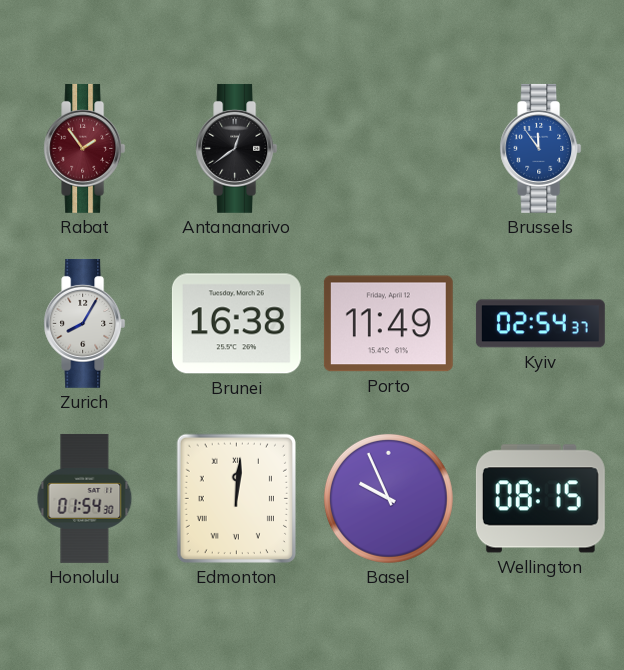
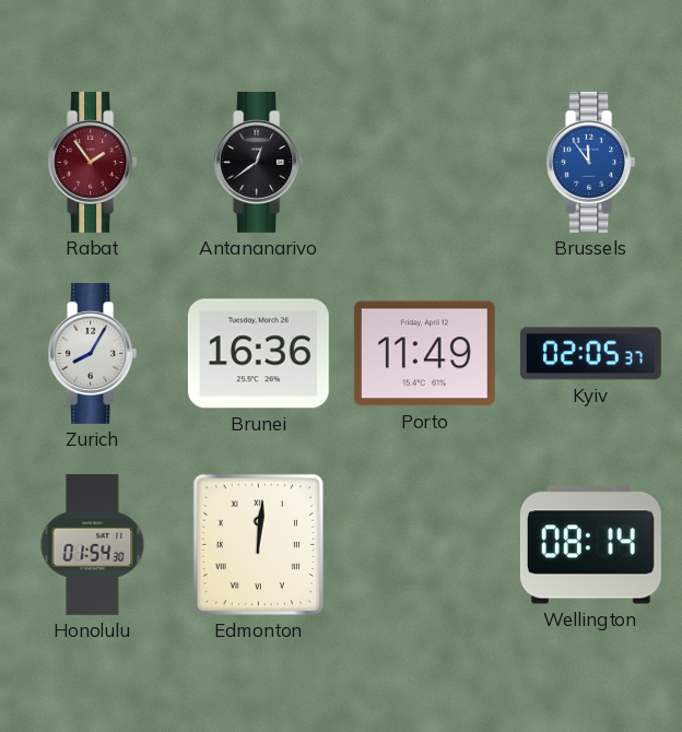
Brunei: 16:38 -> 16:36 (258, 354)
Kyiv: 02:54 -> 02:05 (590, 354)
Basel: 9:56 -> none (388, 498)
Wellington: 08:15 -> 08:14 (590, 545)
